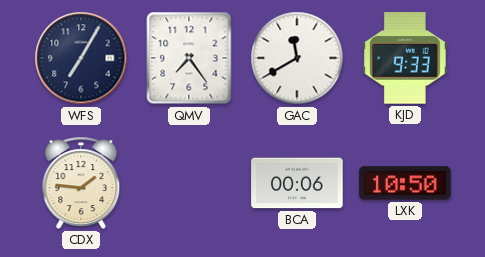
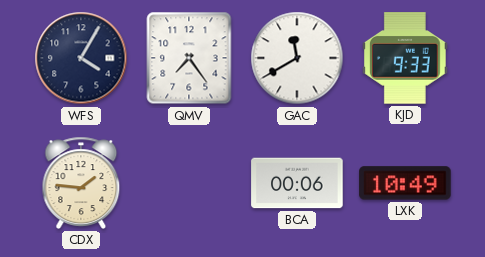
WFS: 7:05 -> 4:05 (81, 58)
LXK: 10:50 -> 10:49 (405, 183)
